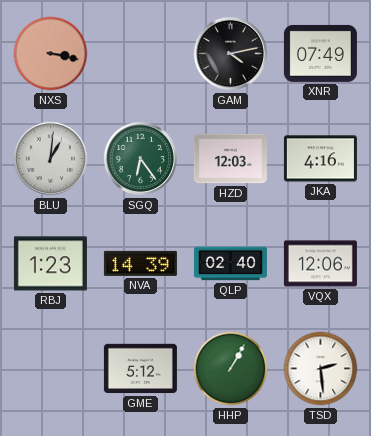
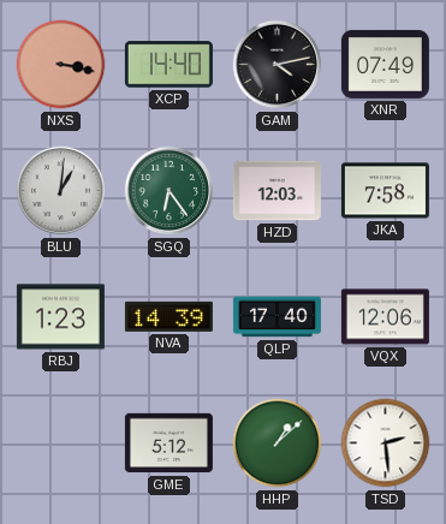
XCP: none -> 14:40 (168, 65)
JKA: 4:16 -> 7:58 (385, 191)
QLP: 02:40 -> 17:40 (276, 317)
HHP: 1:05 -> 1:08 (278, 443)
